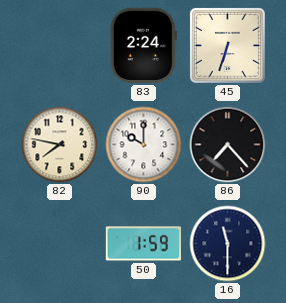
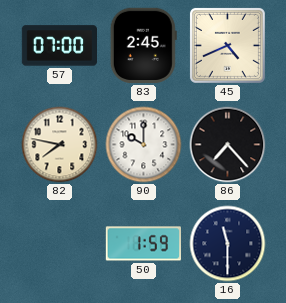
57: none -> 07:00 (59, 46)
83: 2:24 -> 2:45 (143, 45)
45: 6:33 -> 4:41 (227, 45)
